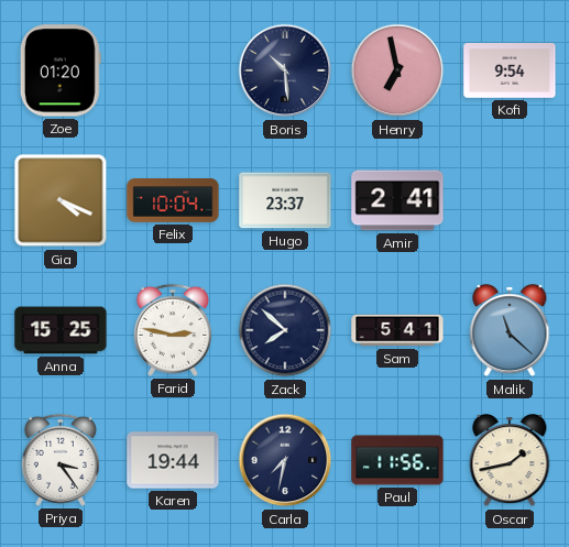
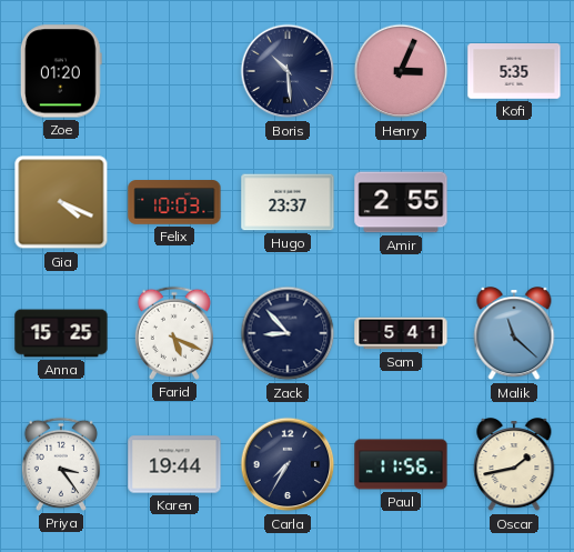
Henry: 6:58 -> 3:04 (401, 71)
Kofi: 9:54 -> 5:35 (514, 72)
Felix: 10:04 -> 10:03 (174, 202)
Amir: 2:41 -> 2:55 (401, 202)
Farid: 2:47 -> 5:19 (174, 333)
Zack: 7:52 -> 8:53 (288, 333)
Carla: 7:32 -> 7:35 (288, 464)
